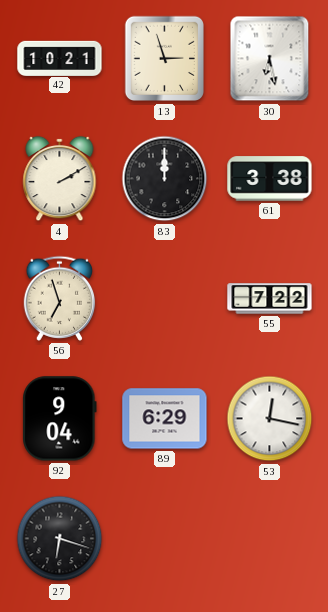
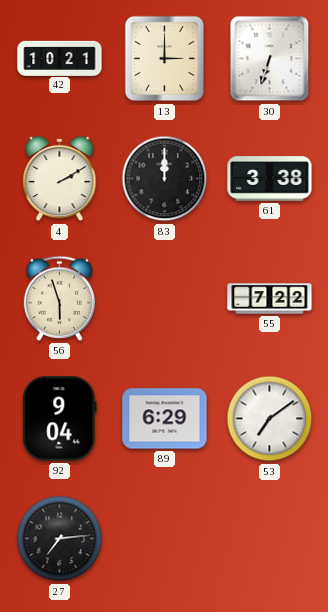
13: 2:57 -> 3:00 (164, 59)
30: 6:28 -> 6:33 (270, 59)
56: 6:57 -> 5:57 (60, 298)
53: 12:17 -> 7:09 (270, 419)
27: 6:18 -> 7:14 (60, 539)
